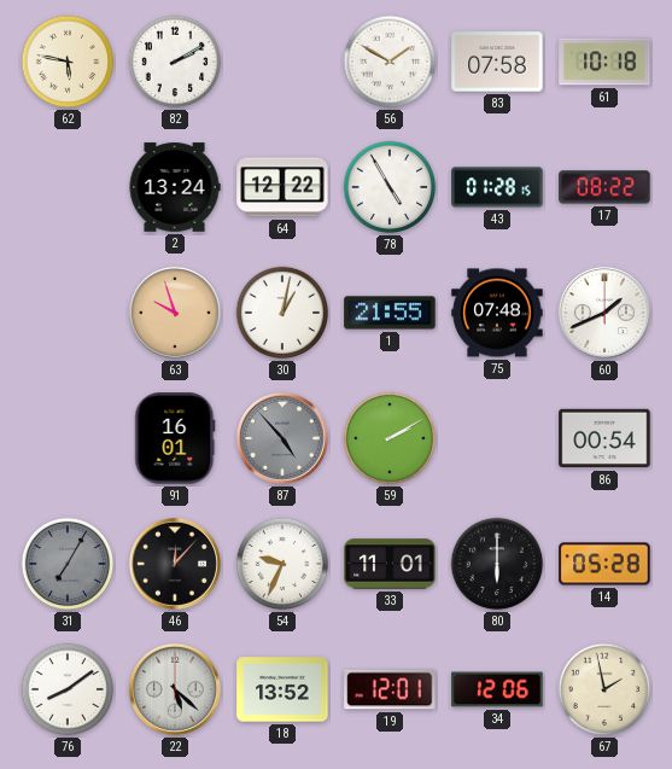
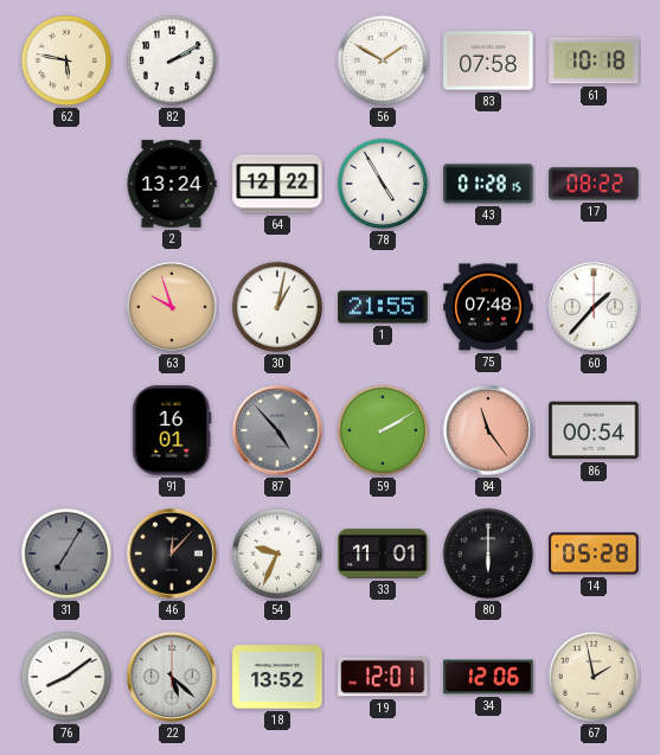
60: 1:41 -> 1:37 (594, 307)
84: none -> 11:24 (488, 430)
